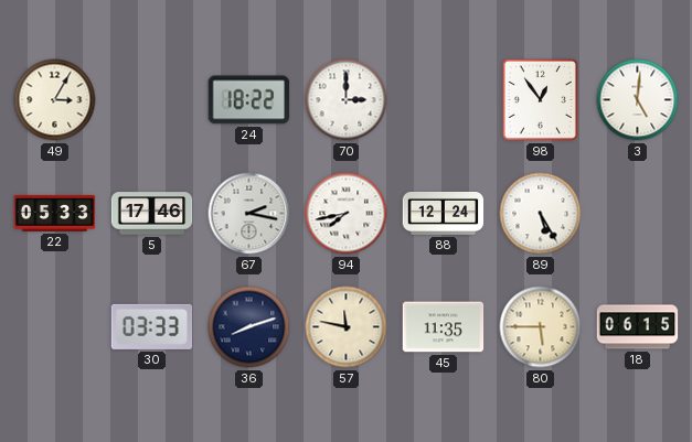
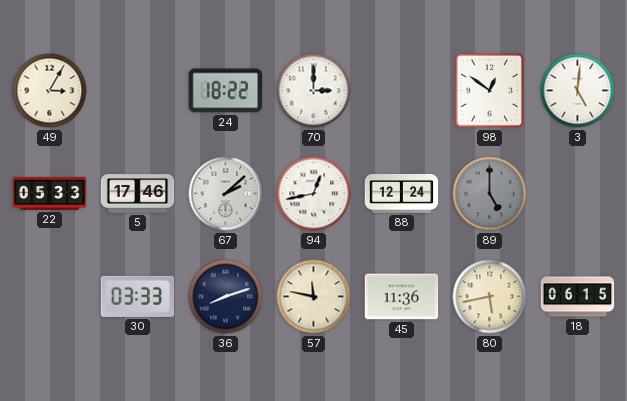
98: 12:54 -> 12:51 (489, 90)
67: 2:17 -> 2:08 (226, 194)
94: 7:43 -> 12:43 (314, 194)
89: 5:25 -> 5:00 (490, 194)
89 dial: white -> grey (490, 194)
45: 11:35 -> 11:36 (402, 297)
80: 5:45 -> 5:43 (490, 297)
